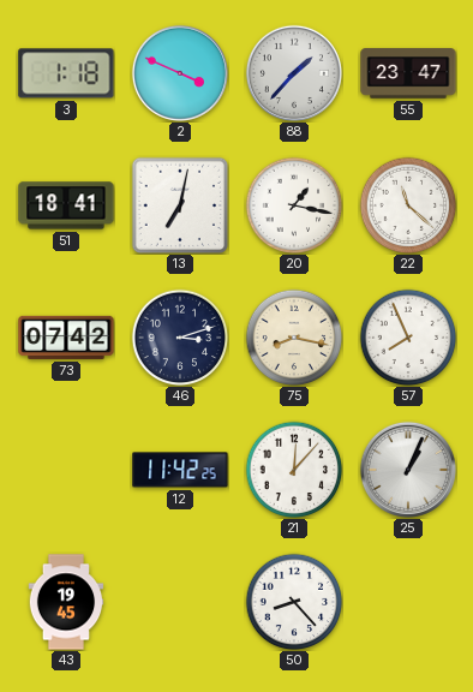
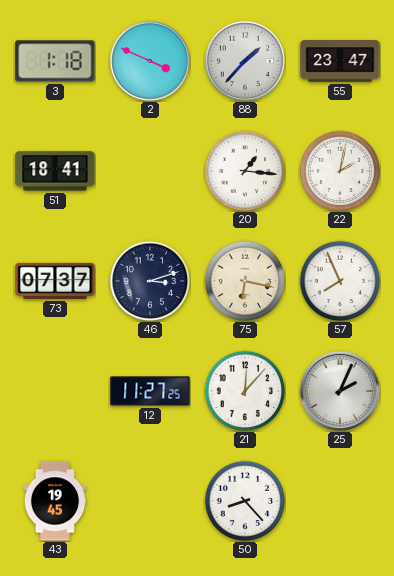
13: 7:02 -> none (180, 205)
20: 1:17 -> 1:16 (245, 171)
22: 11:22 -> 2:02 (340, 171)
73: 07:42 -> 07:37 (55, 281)
75: 8:17 -> 6:17 (245, 281)
12: 11:42 -> 11:27 (150, 391)
25: 1:04 -> 2:04 (340, 391)
